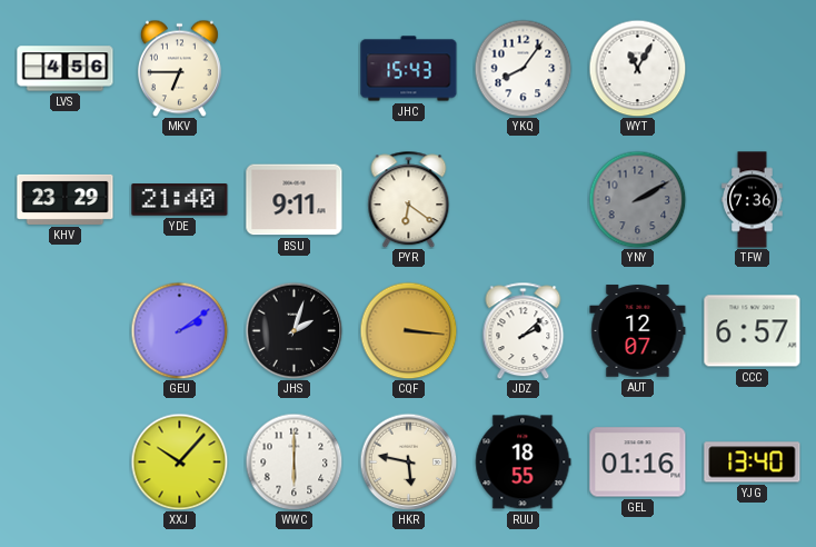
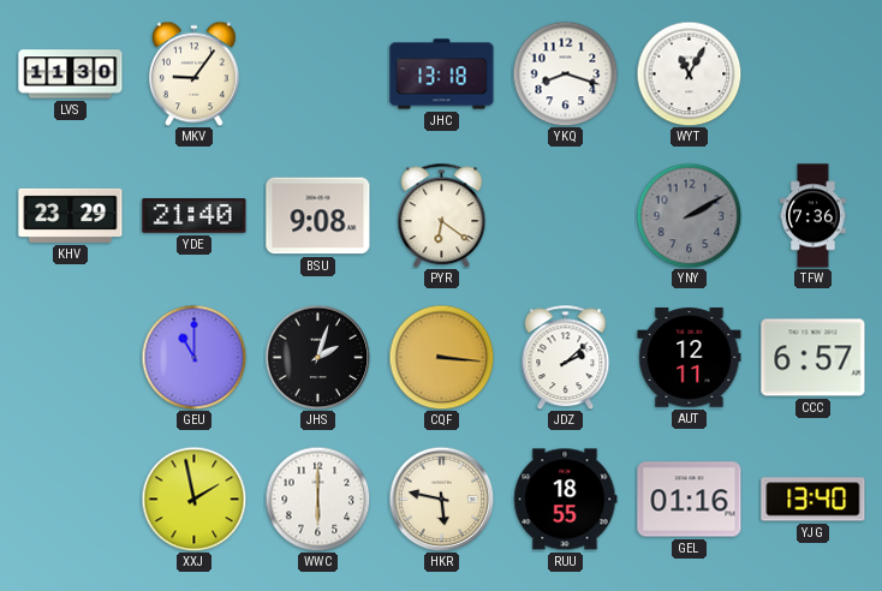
LVS: 4:56 -> 11:30 (71, 74)
MKV: 6:45 -> 9:06 (193, 73)
JHC: 15:43 -> 13:18 (442, 74)
YKQ: 8:06 -> 8:18 (565, 73)
BSU: 9:11 -> 9:08 (318, 216)
GEU: 2:09 -> 11:00 (193, 357)
AUT: 12:07 -> 12:11 (690, 358)
XXJ: 10:07 -> 1:58 (193, 499)
